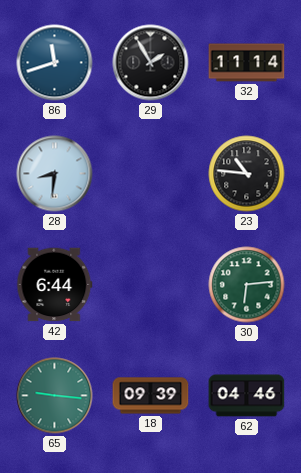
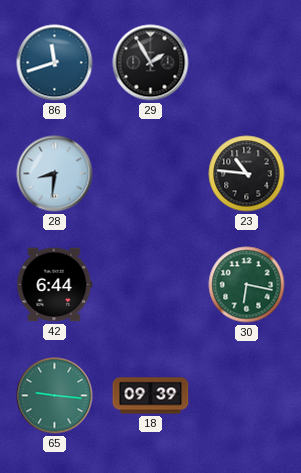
32: 11:14 -> none (247, 63)
30: 6:14 -> 6:17 (247, 285)
62: 04:46 -> none (247, 396)
